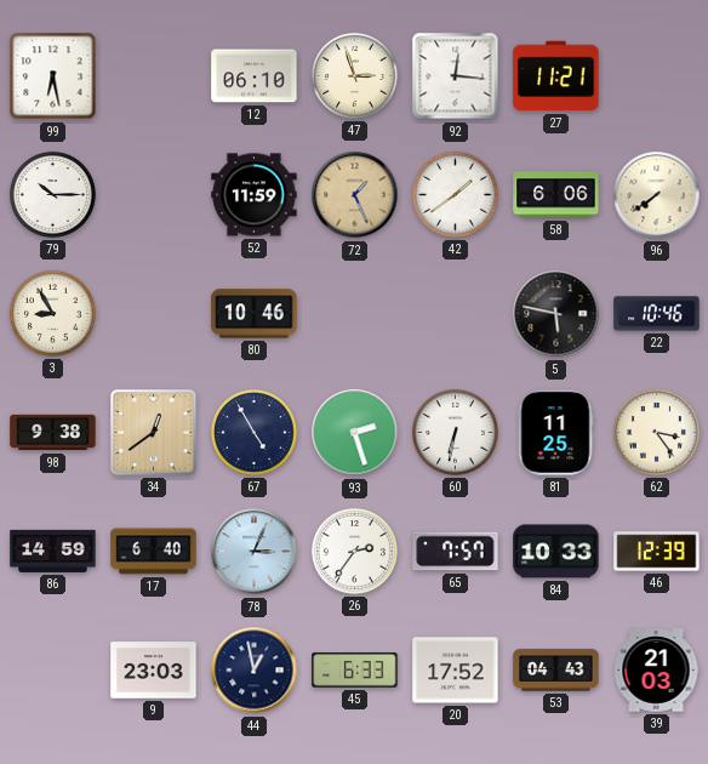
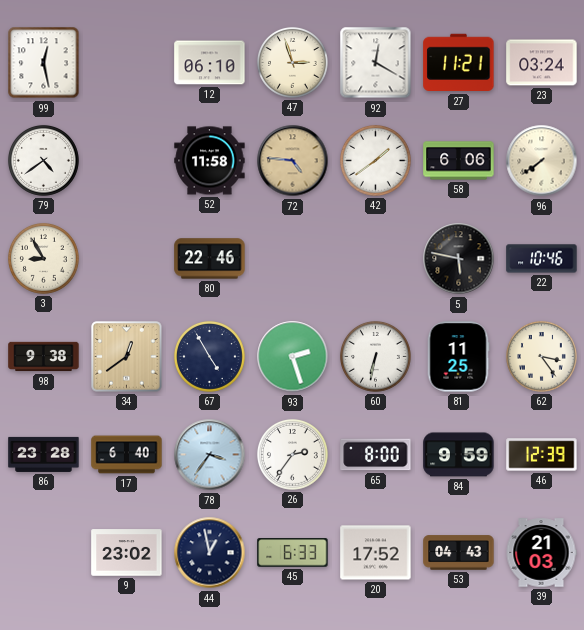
99: 6:28 -> 12:28 (44, 63)
92: 12:16 -> 12:20 (376, 63)
23: none -> 03:24 (542, 63)
79: 10:15 -> 4:39 (43, 160)
52: 11:59 -> 11:58 (210, 161)
72: 1:26 -> 4:46 (293, 161)
80: 10:46 -> 22:46 (210, 259)
86: 14:59 -> 23:28 (44, 454)
78: 3:04 -> 3:36 (210, 455)
65: 7:57 -> 8:00 (376, 455)
84: 10:33 -> 9:59 (459, 455)
9: 23:03 -> 23:02 (127, 553)
